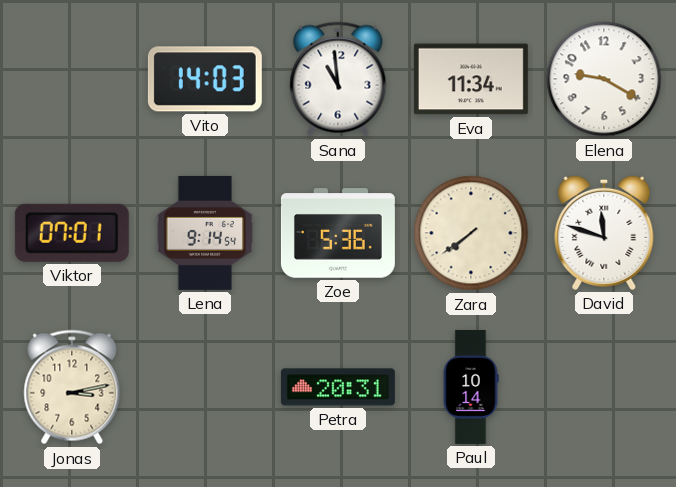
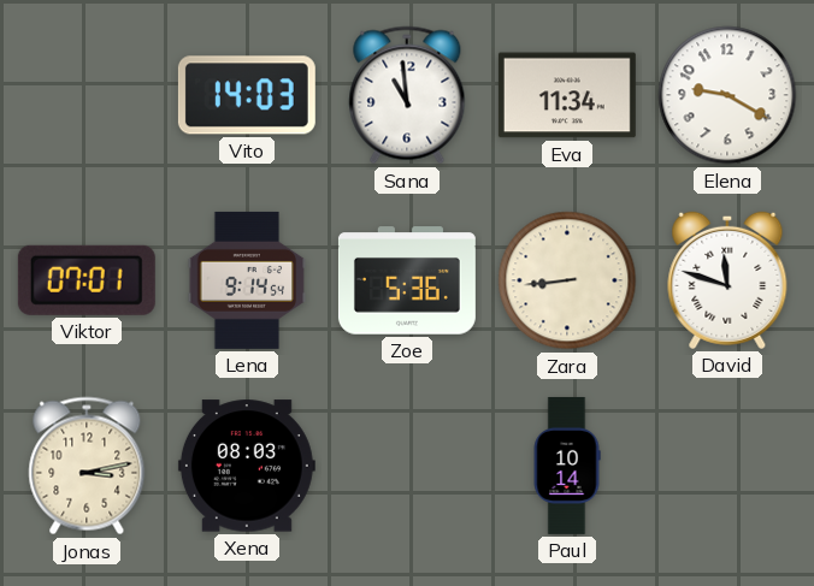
Zara: 7:39 -> 8:44 (567, 280)
Xena: none -> 08:03 (247, 466)
Petra: 20:31 -> none (338, 387)
